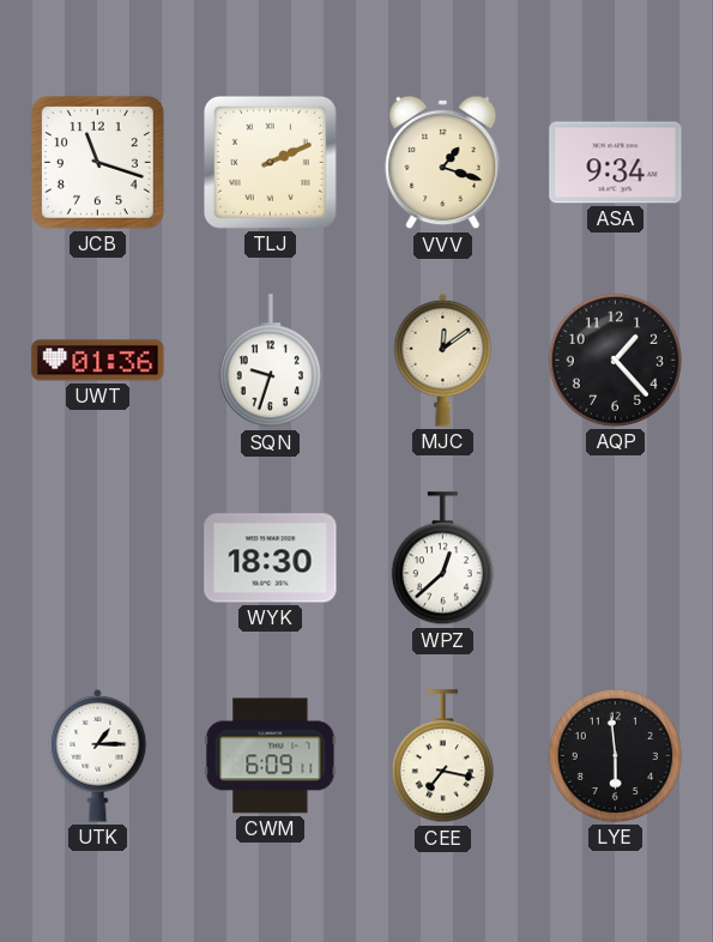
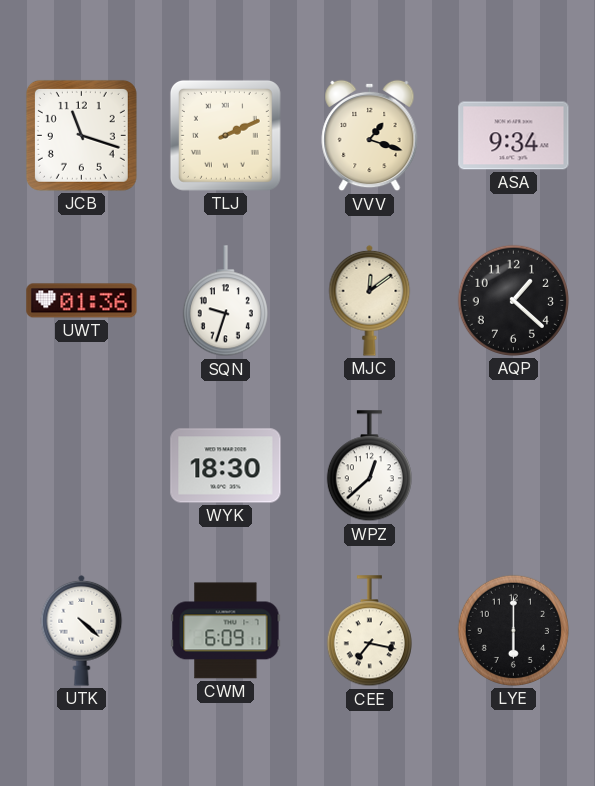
AQP: 1:23 -> 1:22 (513, 300)
UTK: 1:15 -> 4:22 (82, 630)
LYE: 5:59 -> 6:00 (513, 630)
